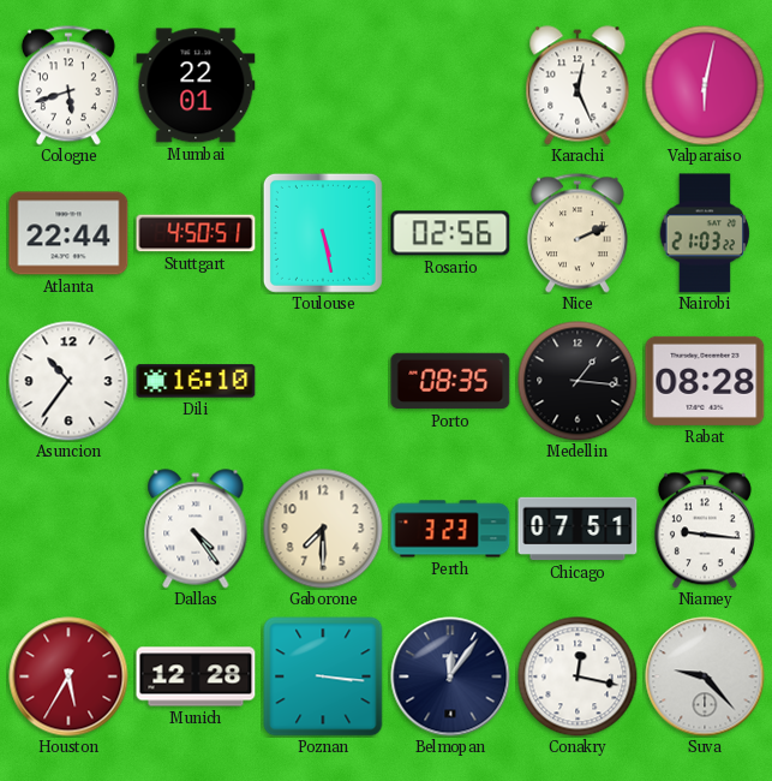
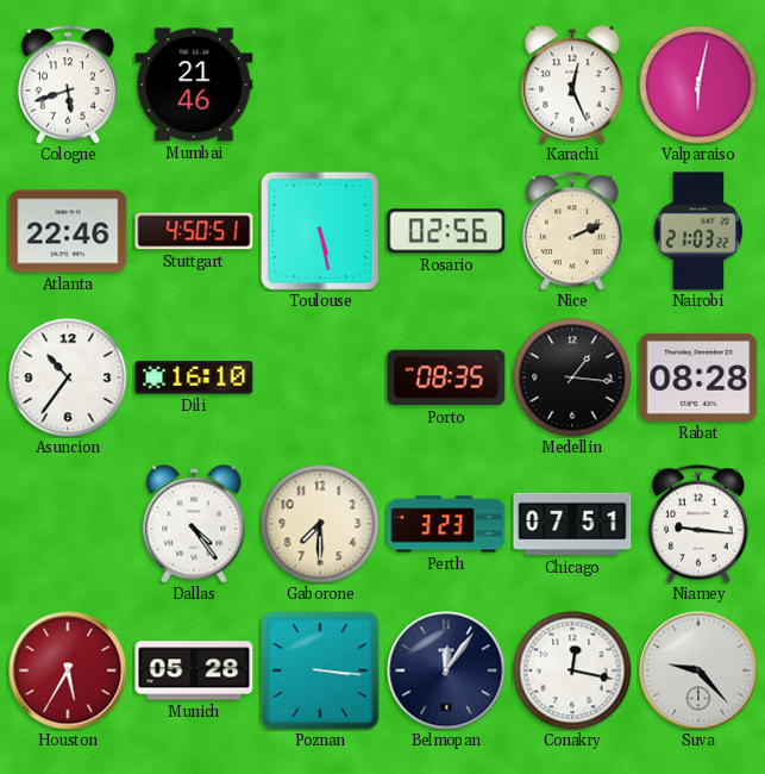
Mumbai: 22:01 -> 21:46 (194, 85)
Atlanta: 22:44 -> 22:46 (68, 231)
Munich: 12:28 -> 05:28 (194, 670)
